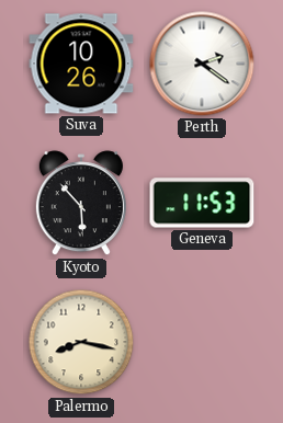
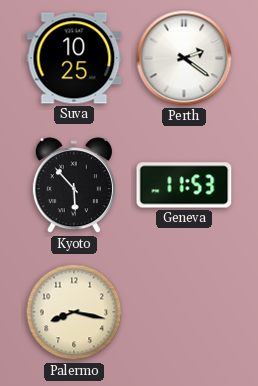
Suva: 10:26 -> 10:25 (74, 58)
